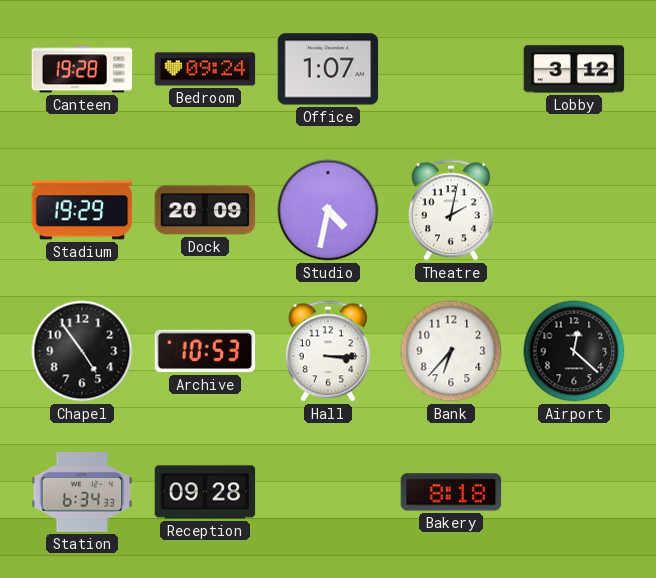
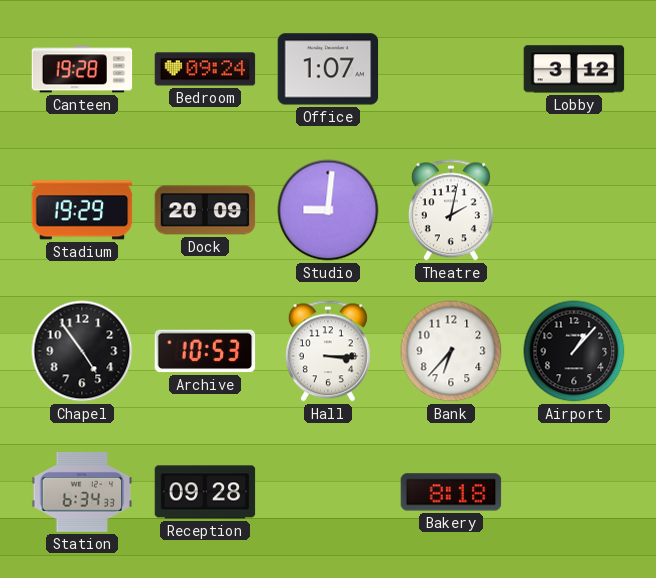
Studio: 4:32 -> 9:01 (328, 210)
Airport: 12:22 -> 1:07 (574, 351)
